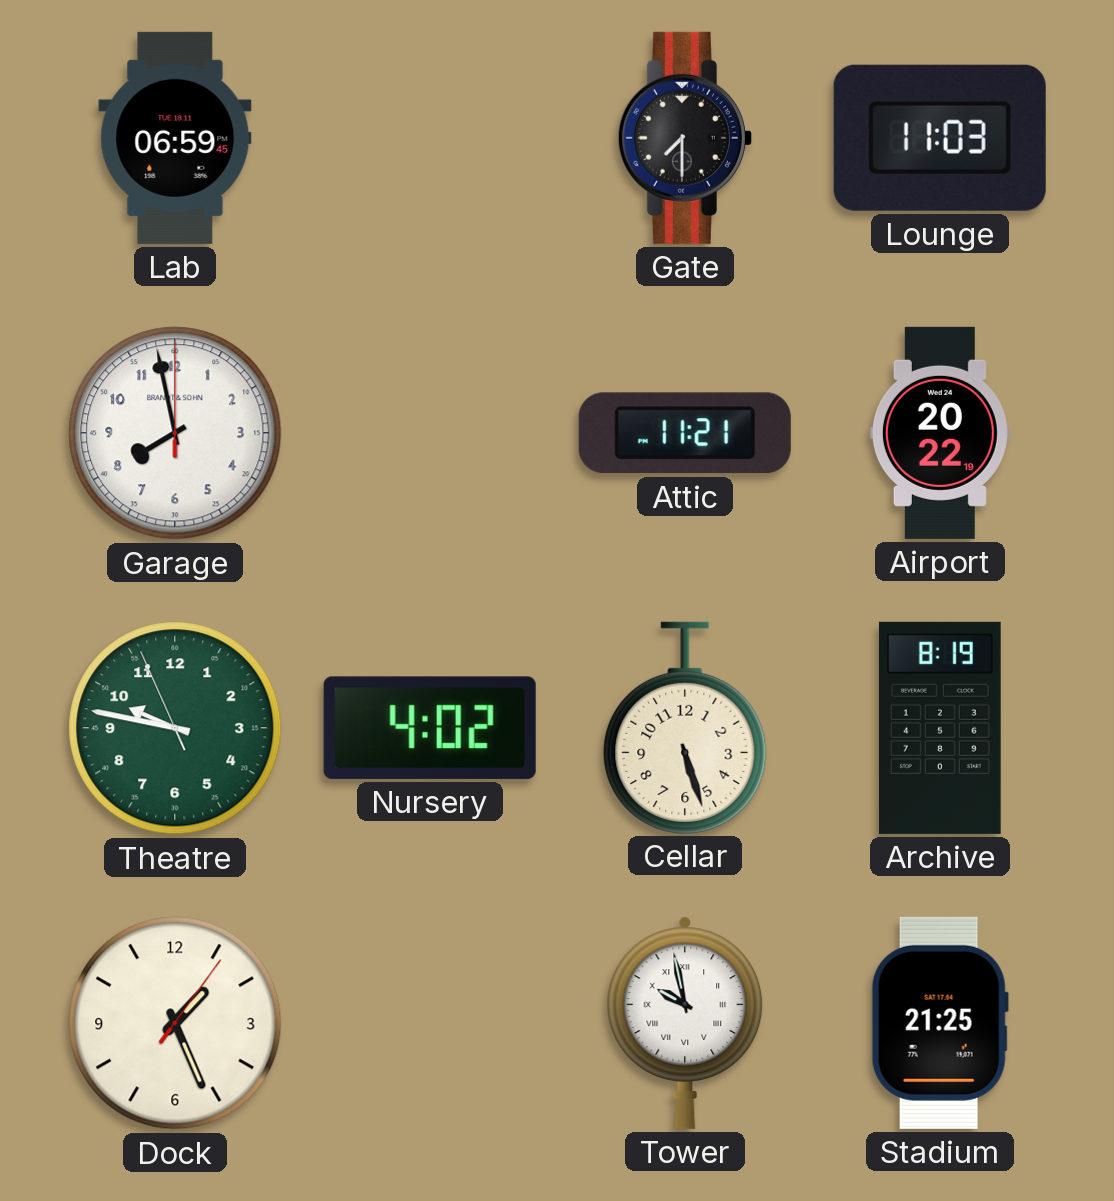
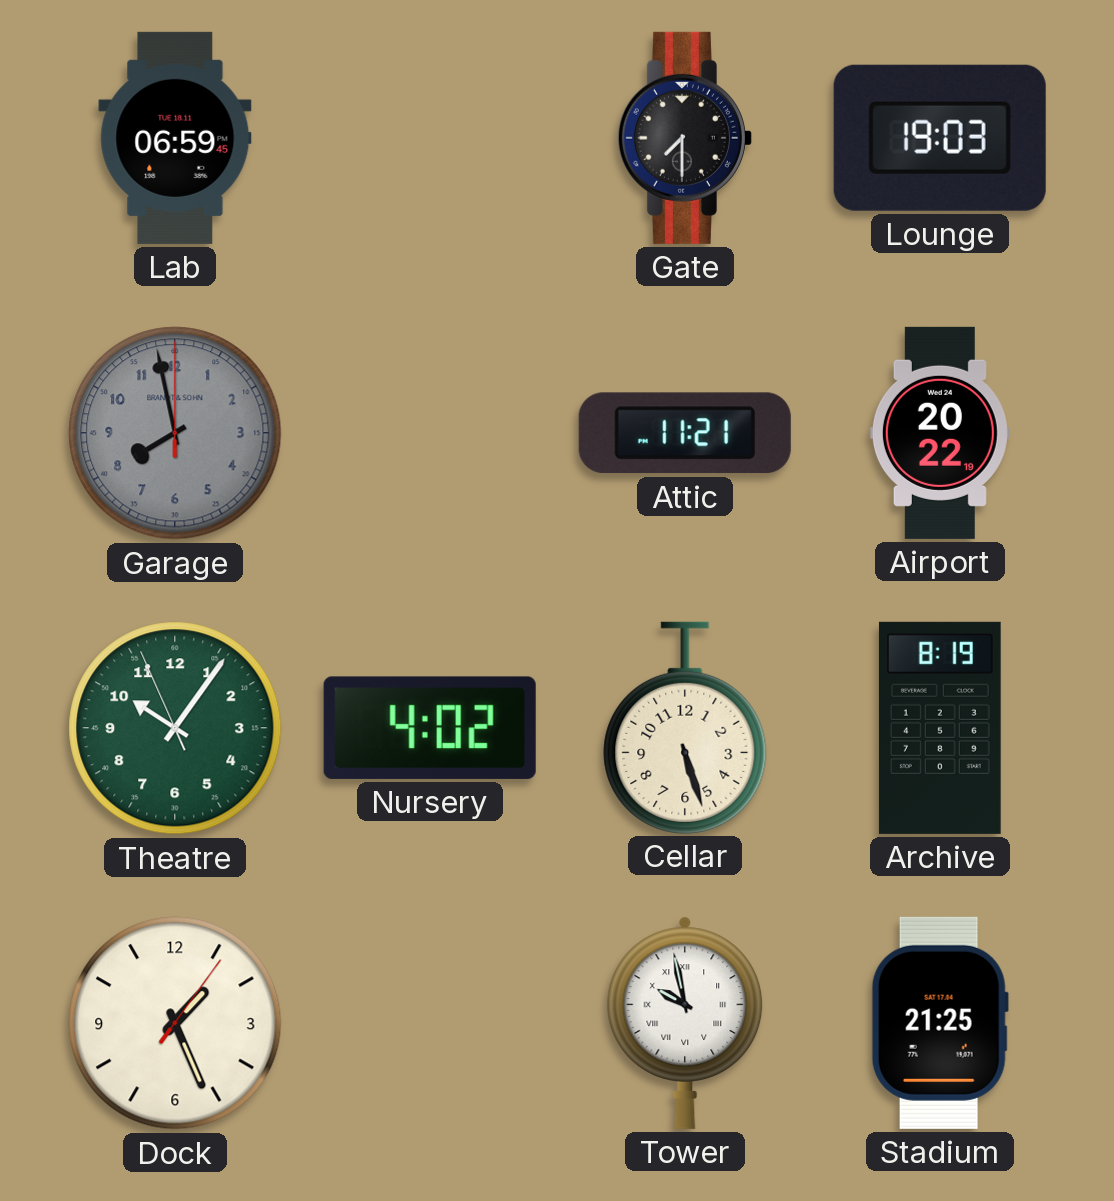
Lounge: 11:03 -> 19:03 (940, 138)
Garage dial: white -> grey (175, 433)
Theatre: 9:46 -> 10:05 (175, 728)
